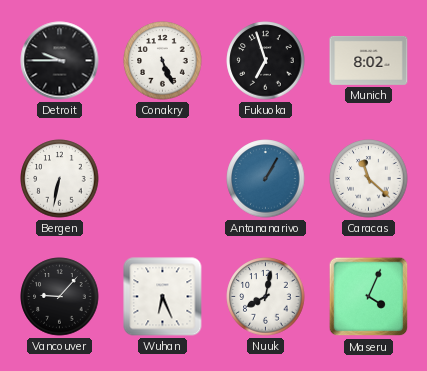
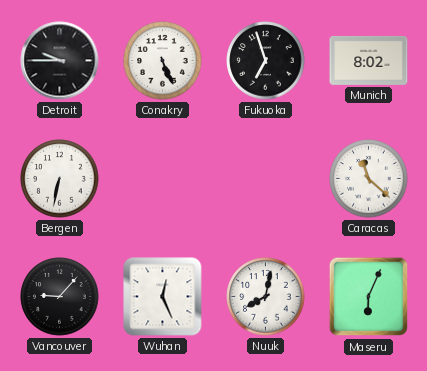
Antananarivo: 1:05 -> none (266, 179)
Wuhan: 6:26 -> 12:26 (163, 297)
Maseru: 4:04 -> 6:04 (369, 297)
